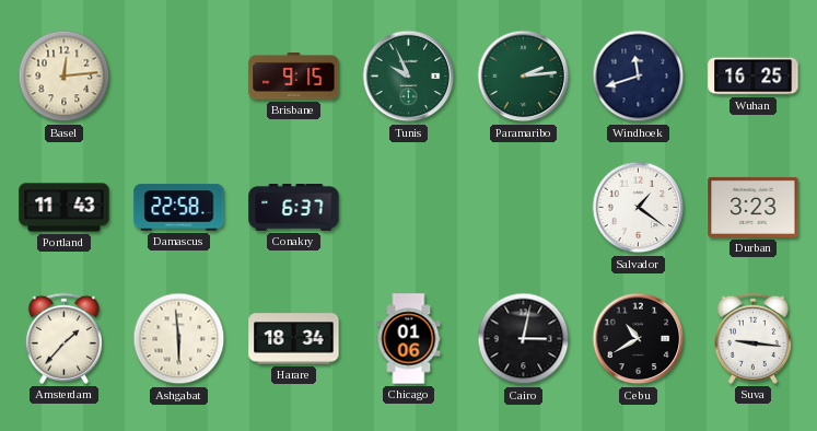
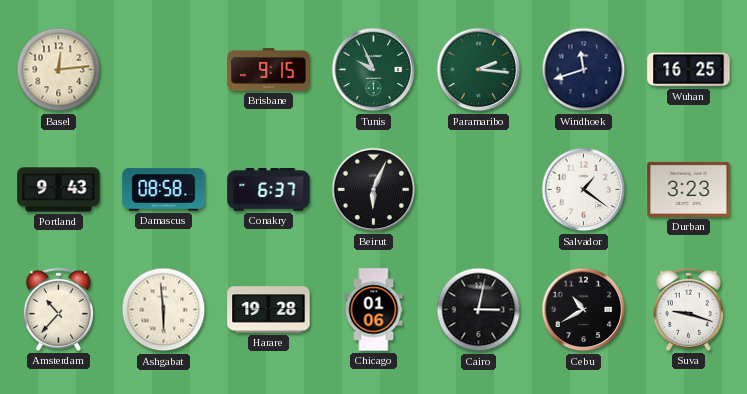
Paramaribo: 2:14 -> 2:16 (479, 70)
Portland: 11:43 -> 9:43 (59, 190)
Damascus: 22:58 -> 08:58 (164, 190)
Beirut: none -> 6:04 (374, 190)
Amsterdam: 1:37 -> 10:37 (58, 309)
Harare: 18:34 -> 19:28 (269, 310)
Suva: 9:16 -> 9:18 (688, 309)
